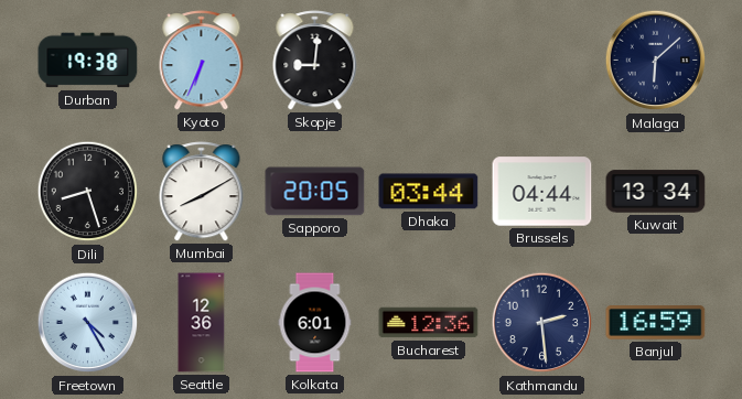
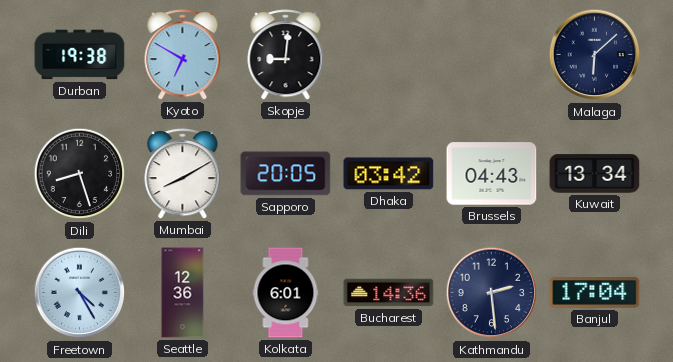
Kyoto: 6:34 -> 6:50 (183, 55)
Dhaka: 03:44 -> 03:42 (389, 174)
Brussels: 04:44 -> 04:43 (492, 174)
Bucharest: 12:36 -> 14:36 (389, 293)
Banjul: 16:59 -> 17:04 (595, 293)
